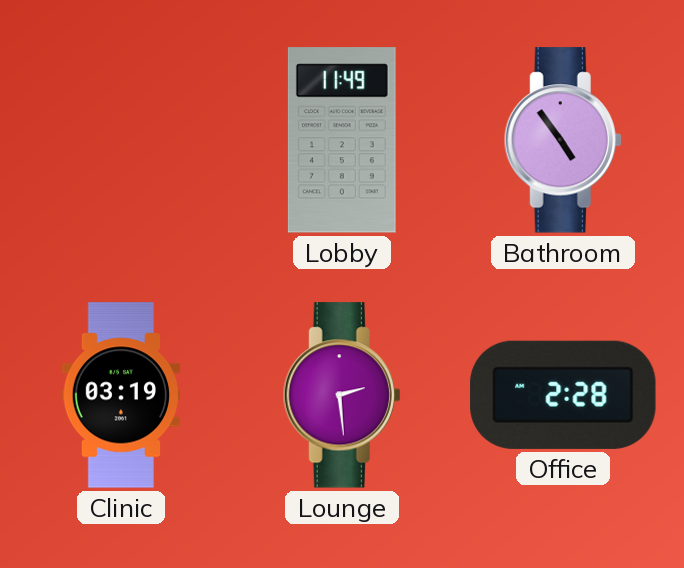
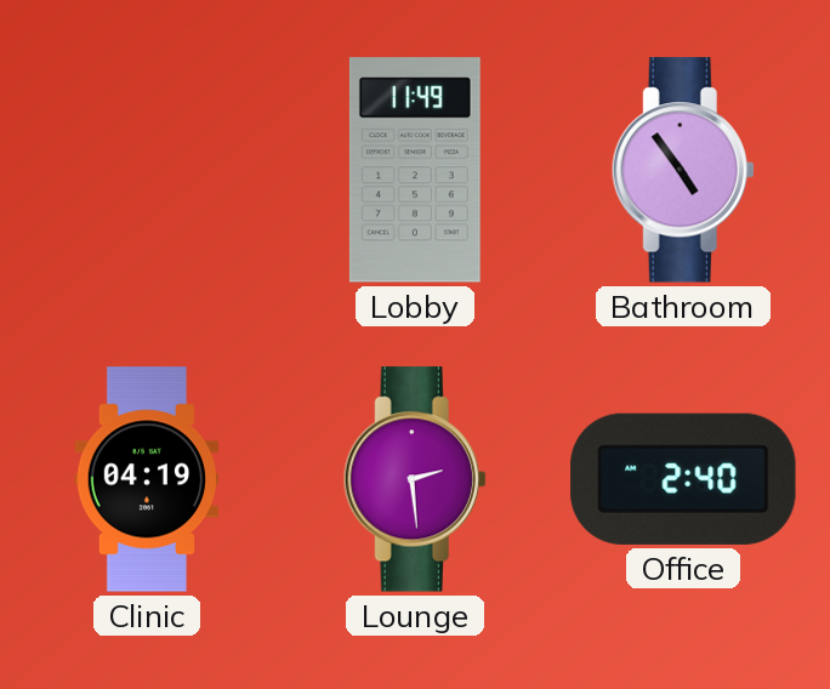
Clinic: 03:19 -> 04:19 (147, 479)
Office: 2:28 -> 2:40 (683, 479)
